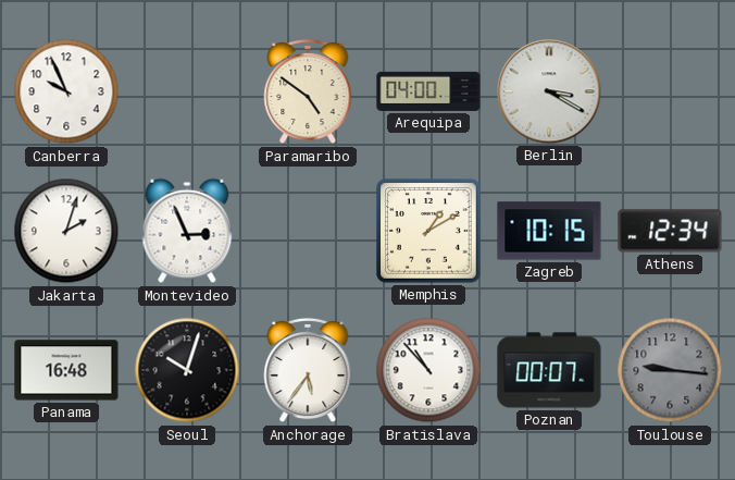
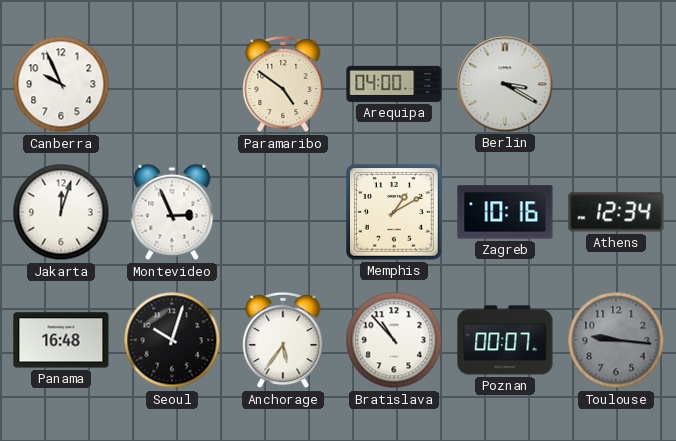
Jakarta: 2:03 -> 12:03 (61, 212)
Zagreb: 10:15 -> 10:16 (505, 212)
